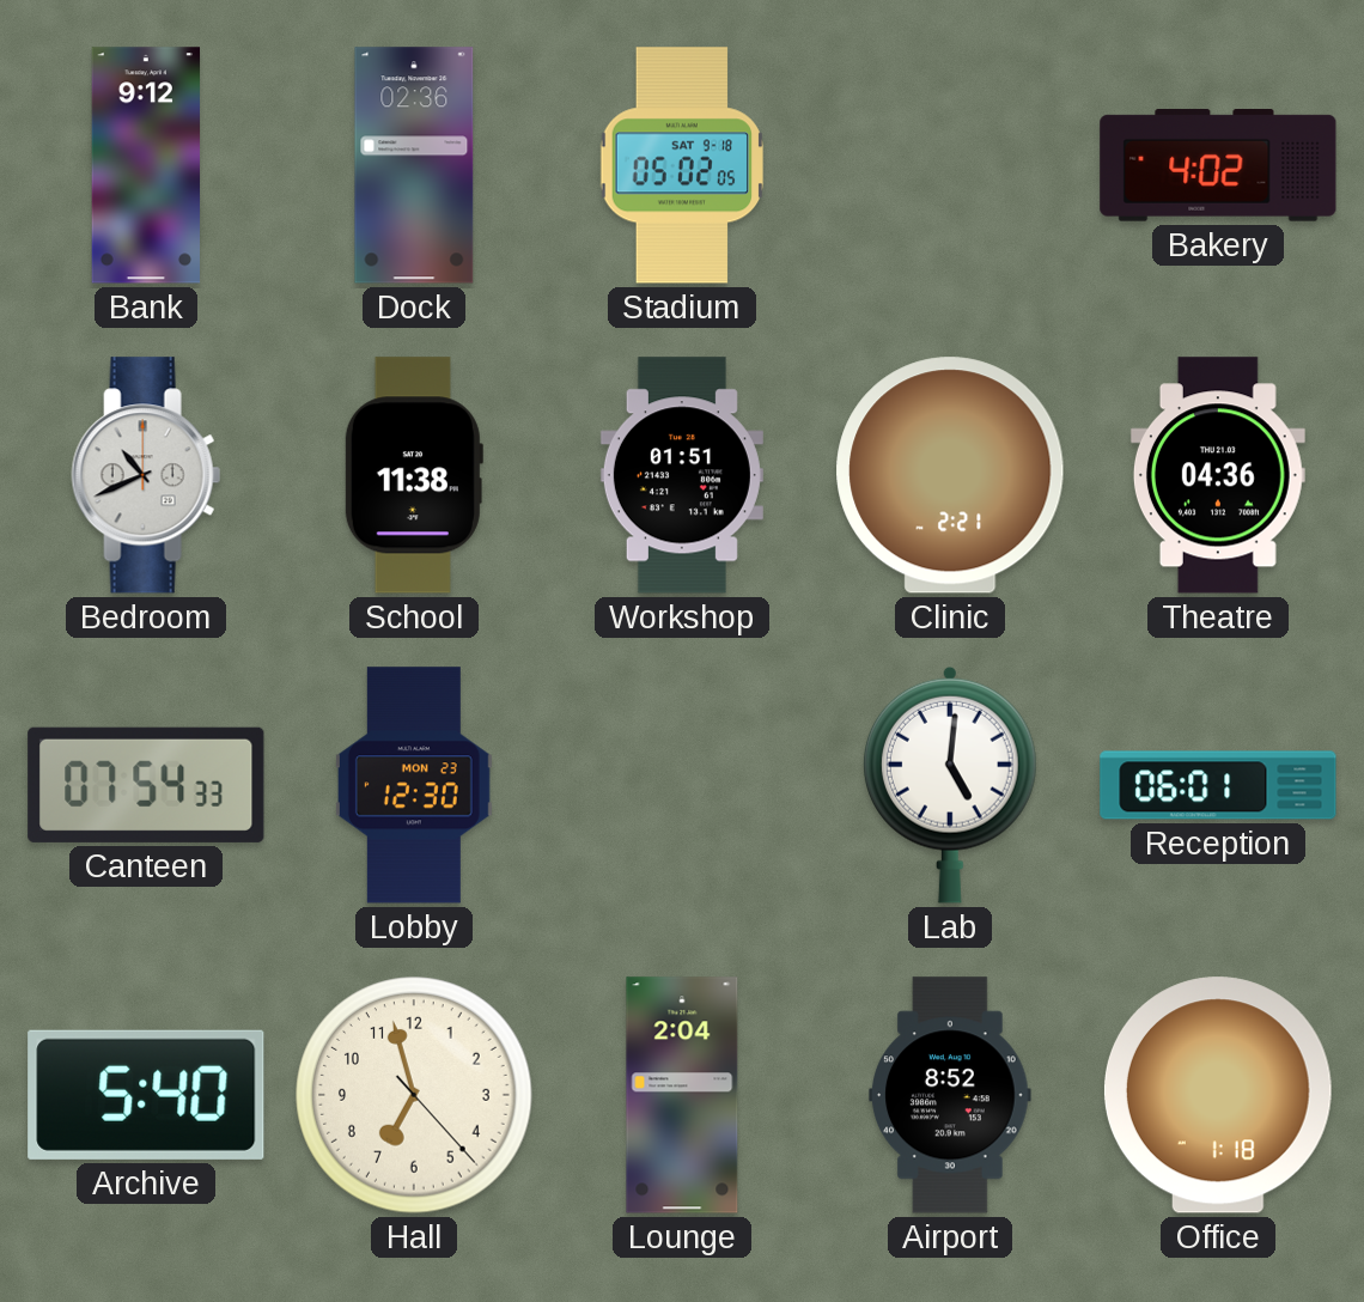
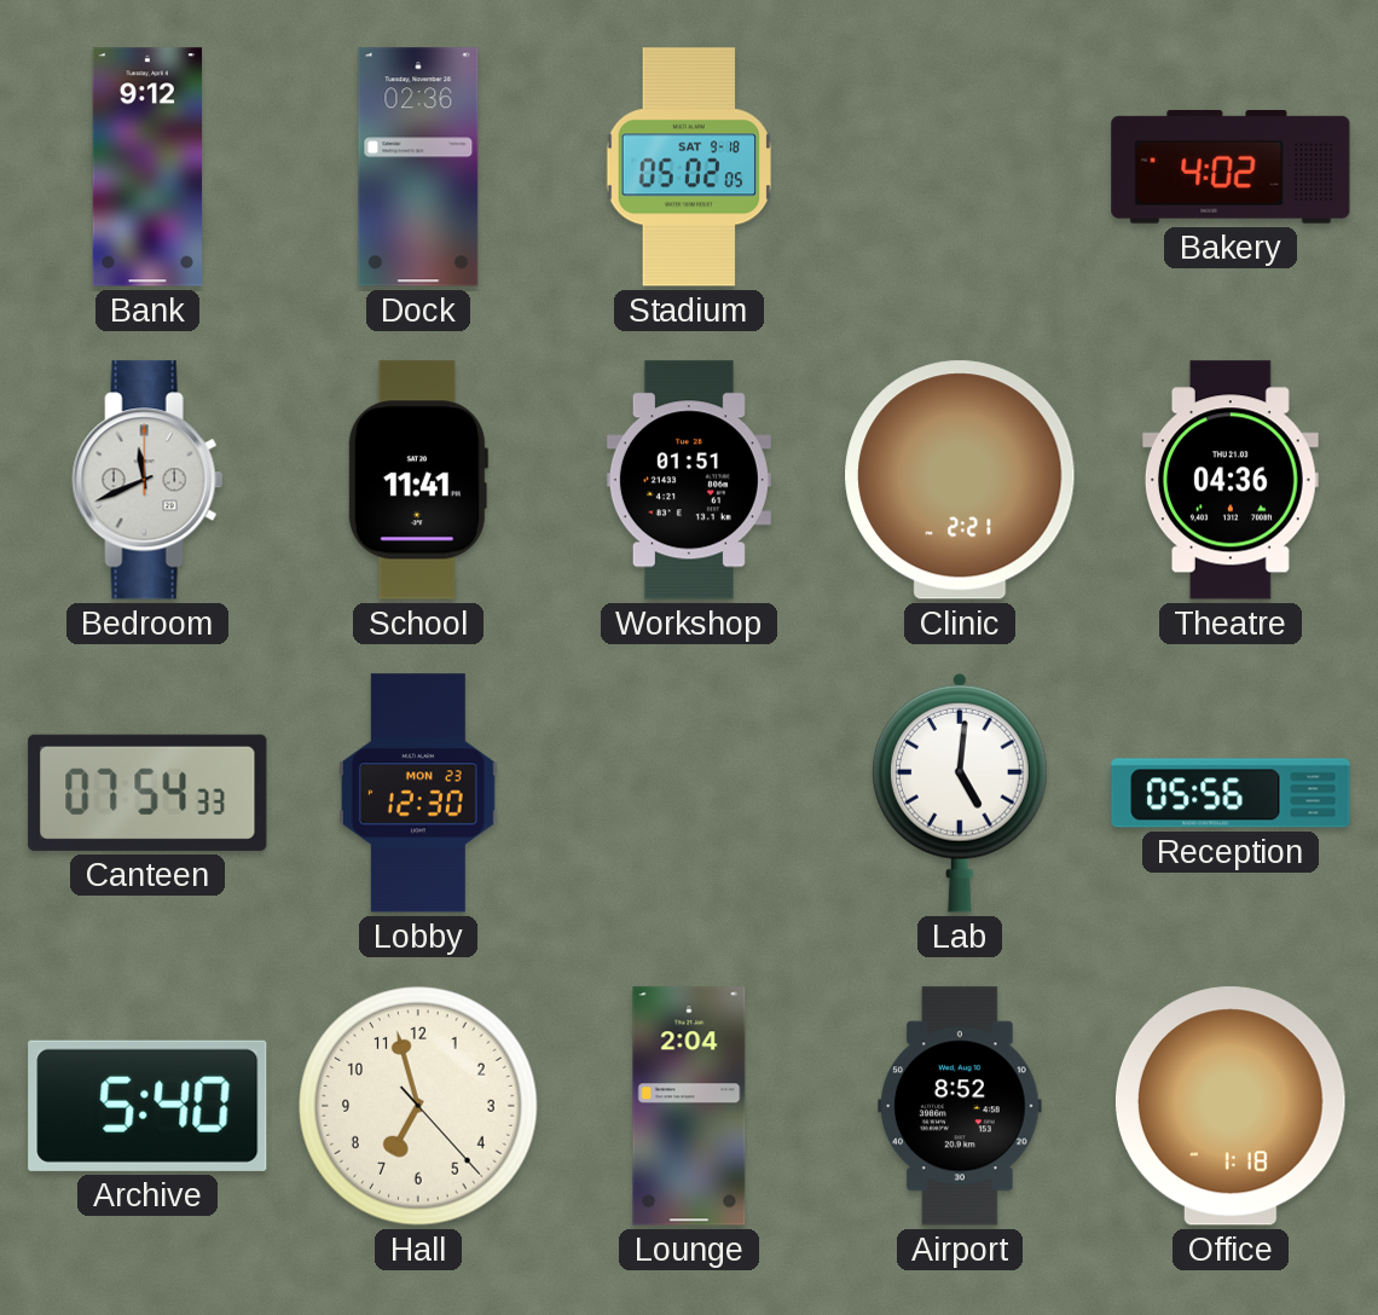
Bedroom: 10:41 -> 11:41 (147, 480)
School: 11:38 -> 11:41 (417, 480)
Reception: 06:01 -> 05:56 (1231, 793)
